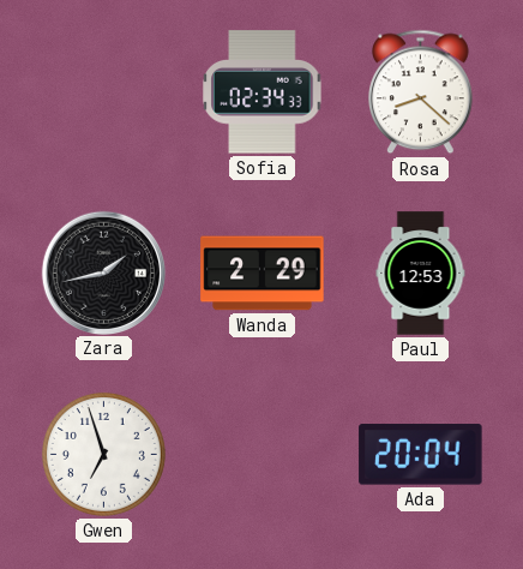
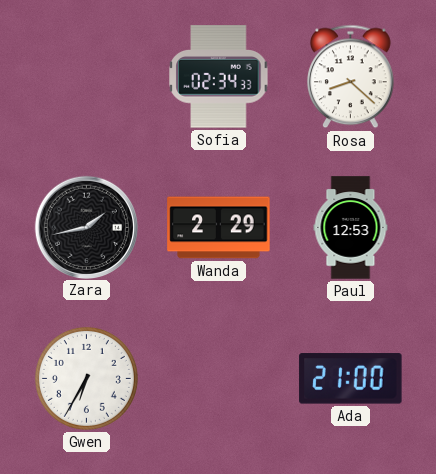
Gwen: 6:57 -> 6:35 (86, 378)
Ada: 20:04 -> 21:00 (351, 379)
